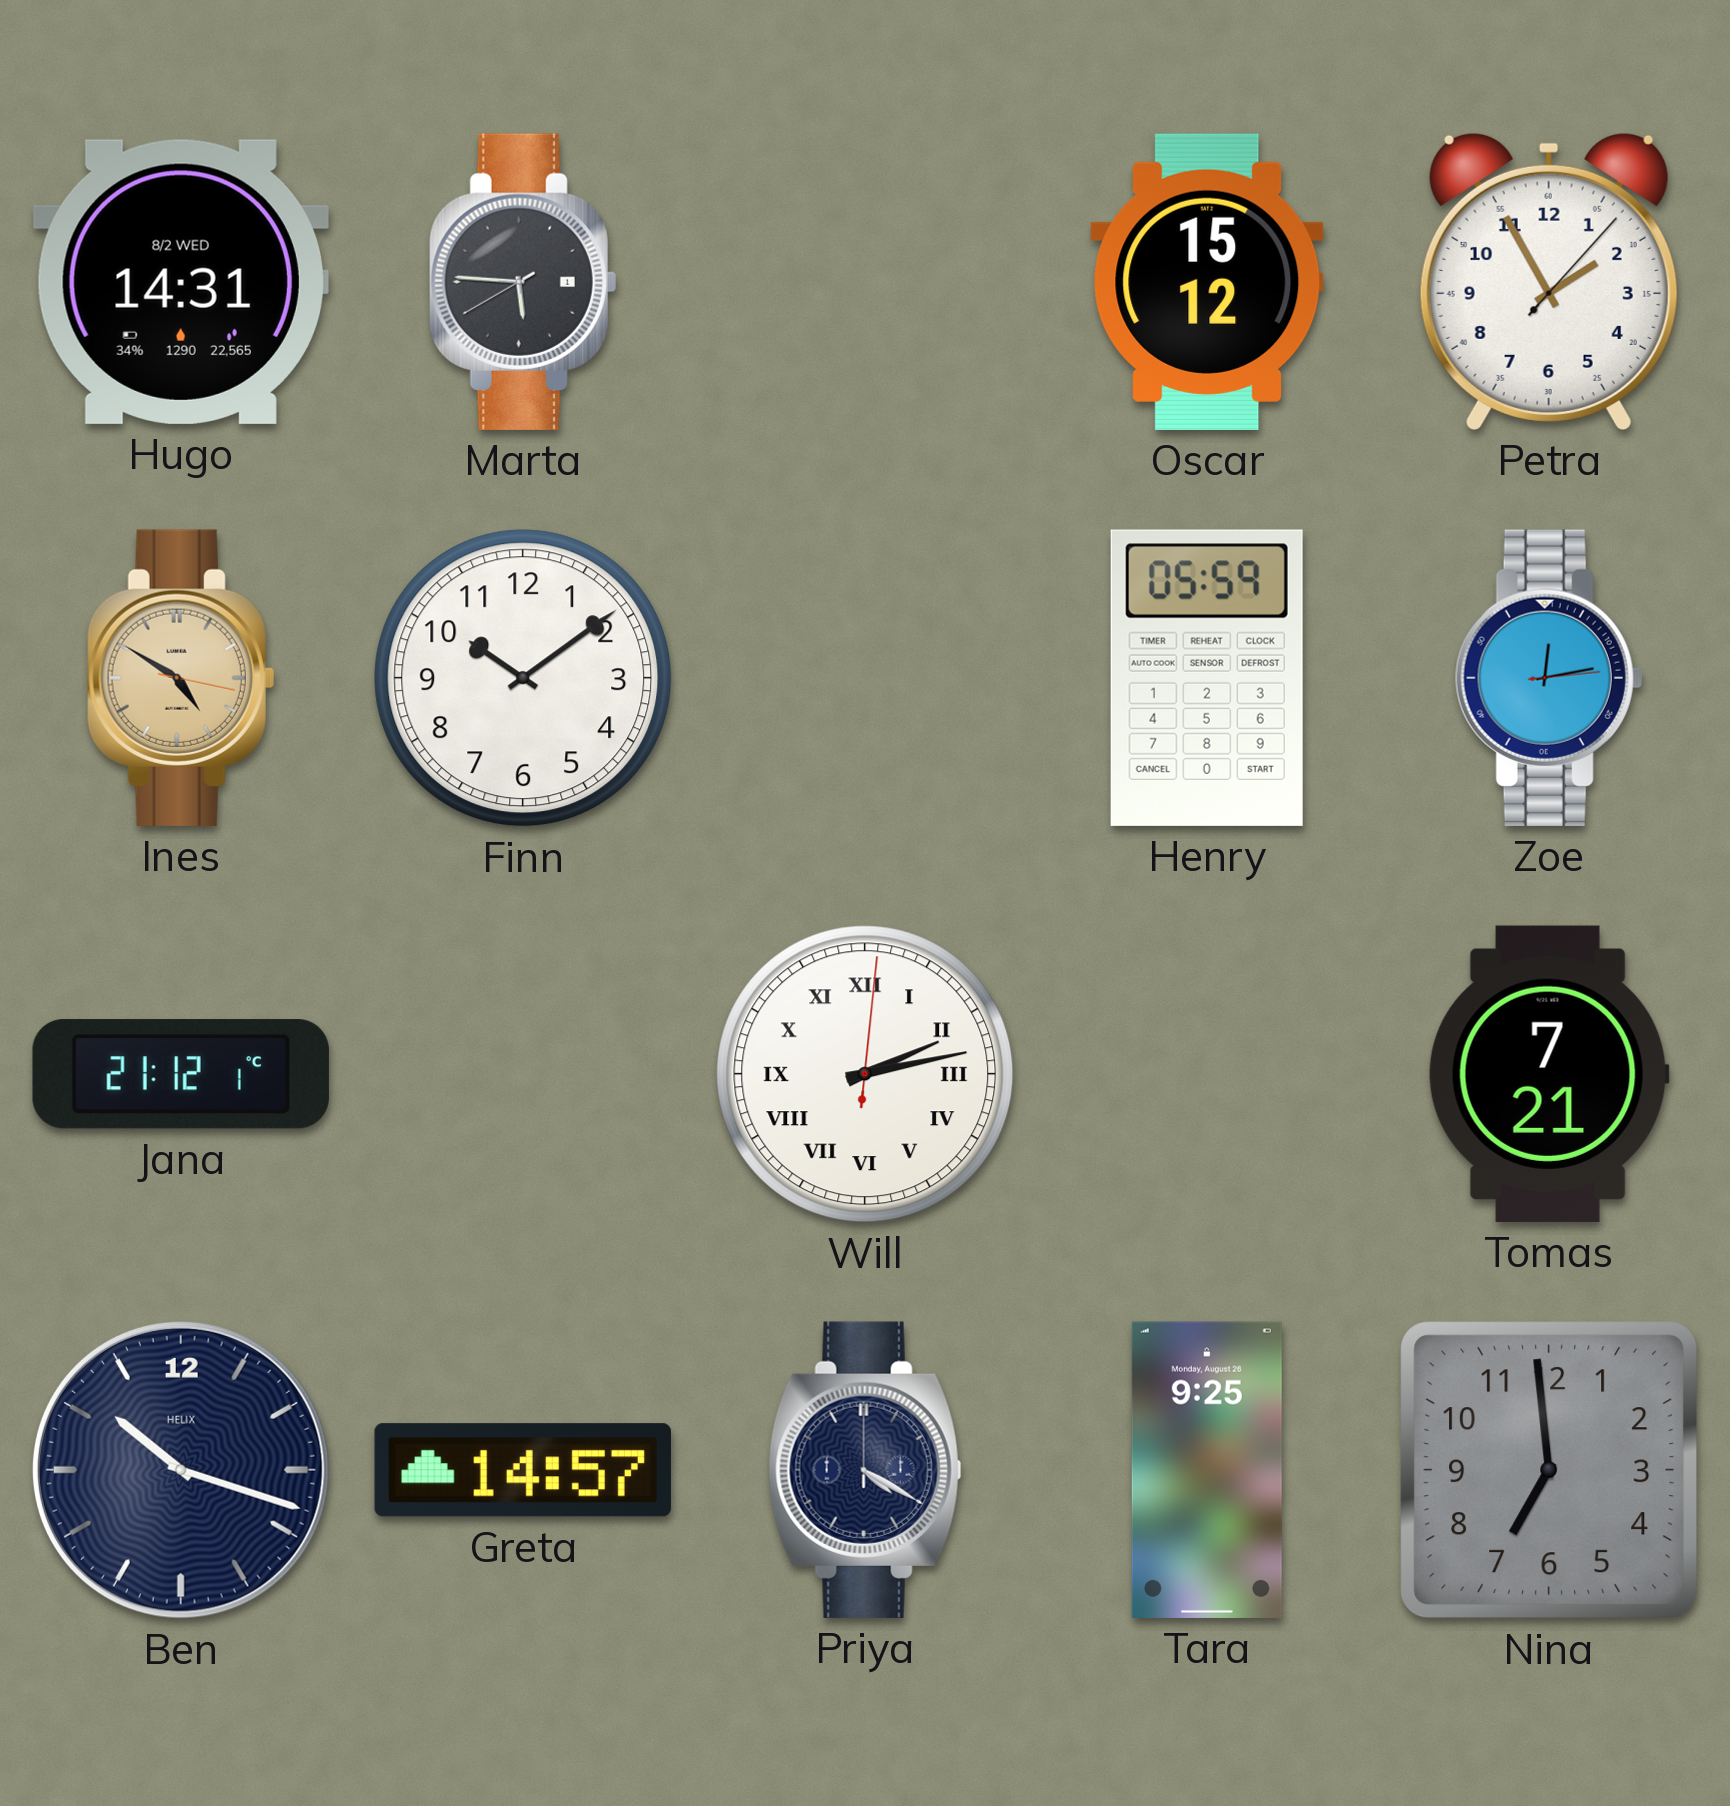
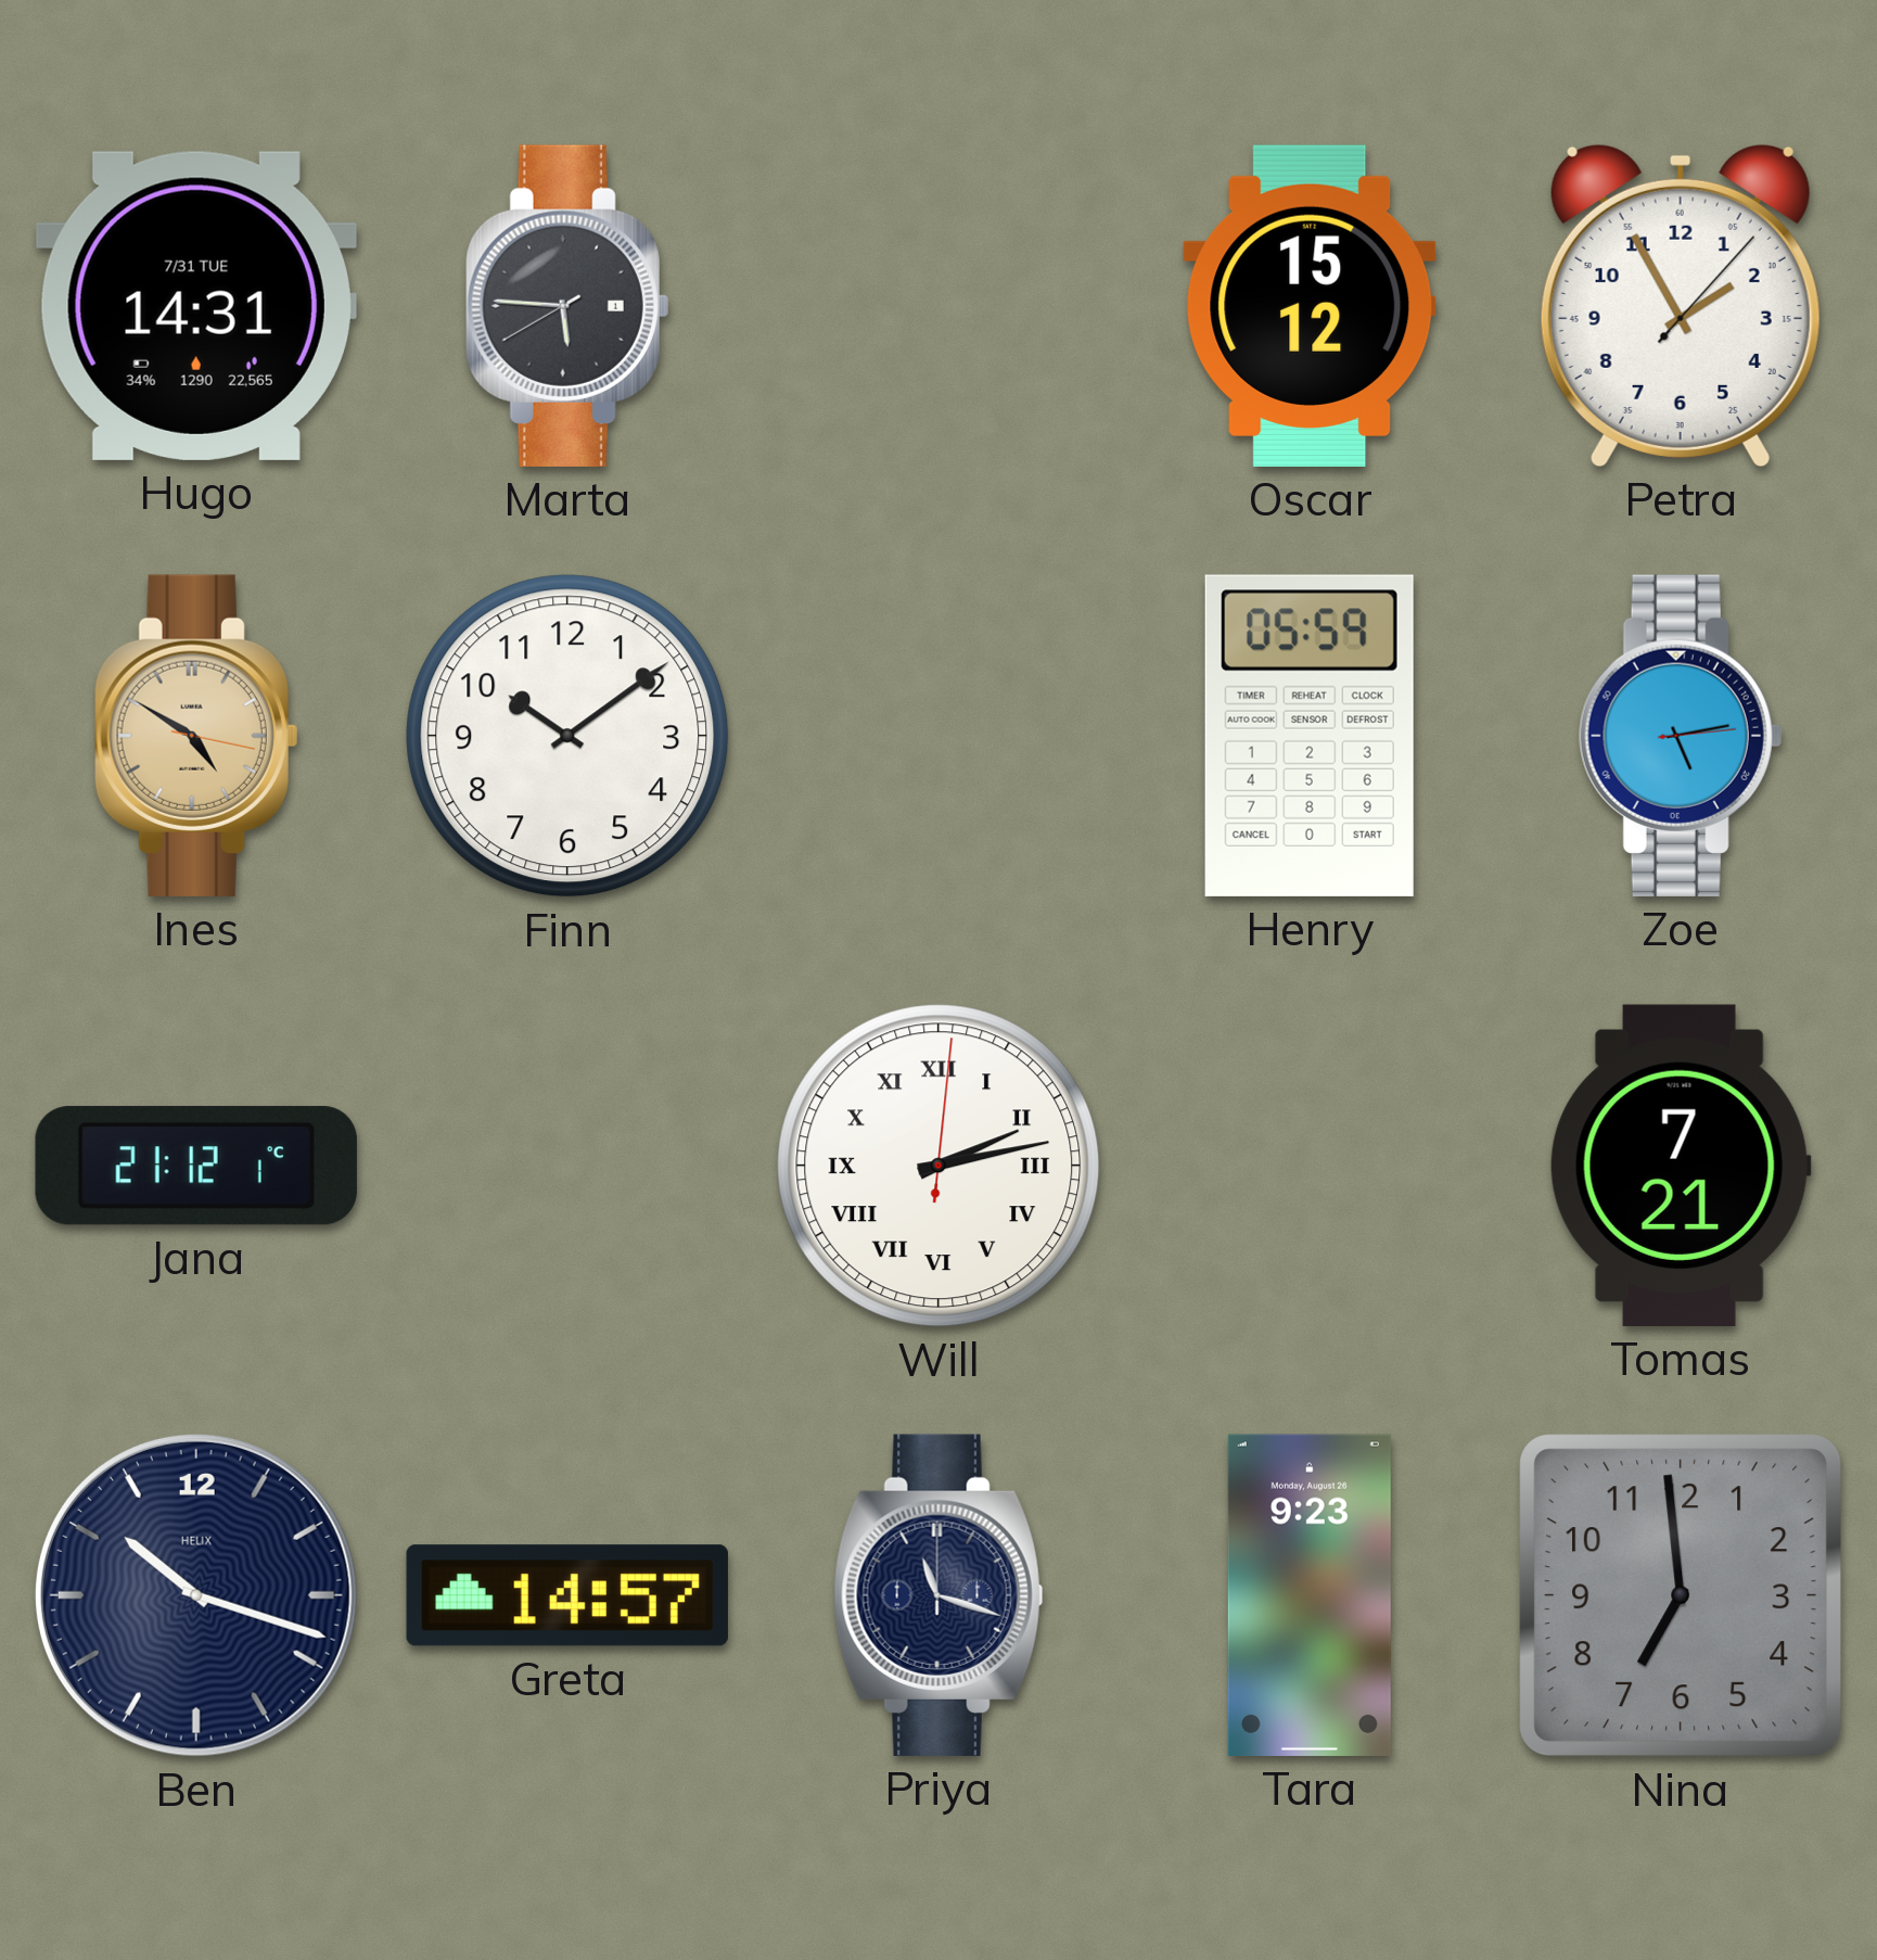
Hugo date: 8/2 WED -> 7/31 TUE (196, 306)
Zoe: 12:13 -> 5:13 (1681, 736)
Priya: 4:20 -> 11:18 (938, 1595)
Tara: 9:25 -> 9:23 (1310, 1595)
